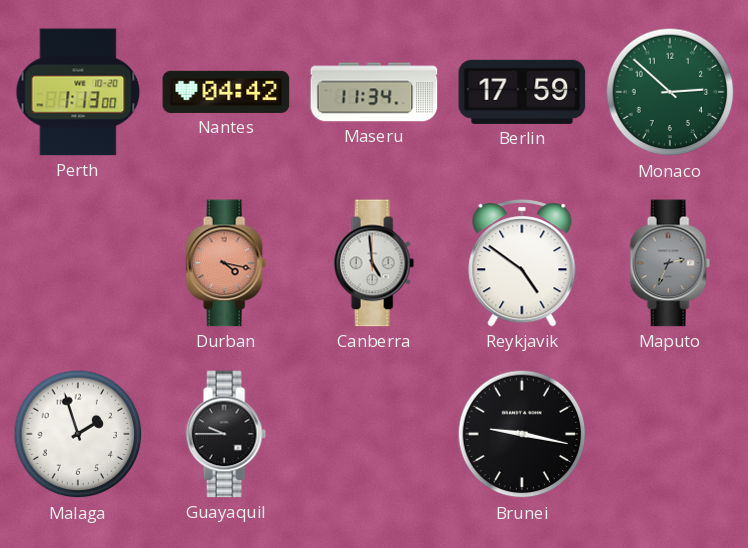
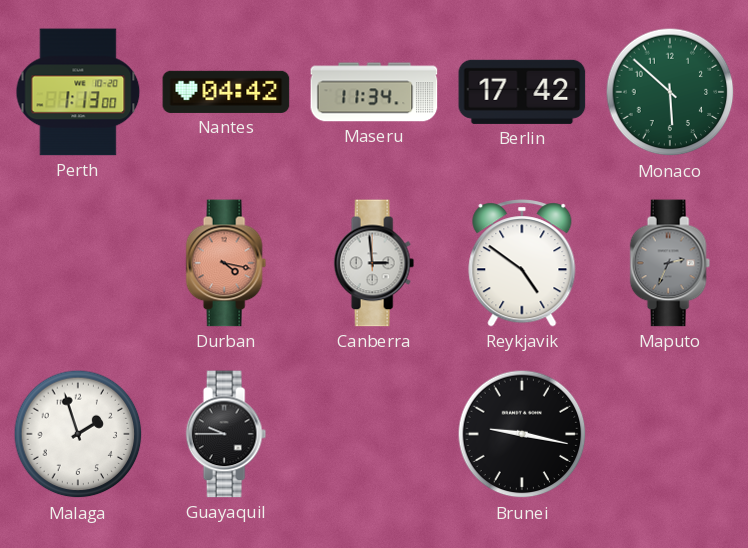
Berlin: 17:59 -> 17:42 (522, 92)
Monaco: 2:52 -> 5:52 (670, 92)
Canberra: 4:59 -> 2:59 (374, 263)
